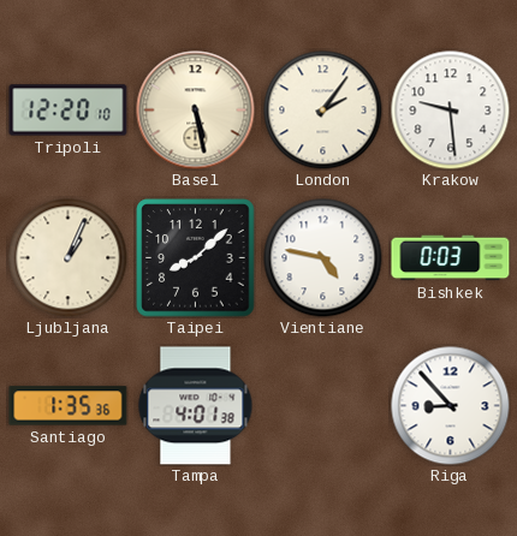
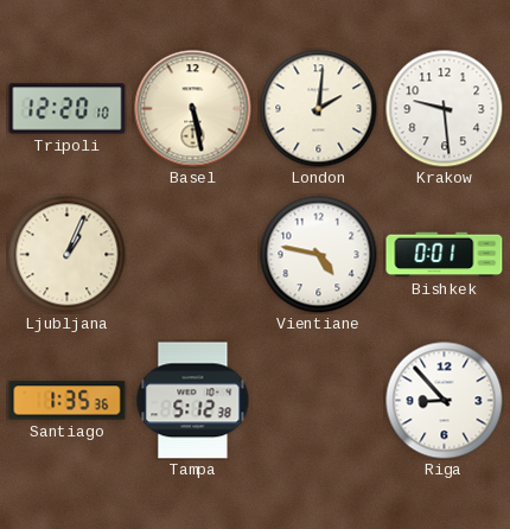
London: 2:06 -> 2:01 (319, 109)
Taipei: 8:08 -> none (196, 258)
Bishkek: 0:03 -> 0:01 (445, 255)
Tampa: 4:01 -> 5:12 (193, 401)
